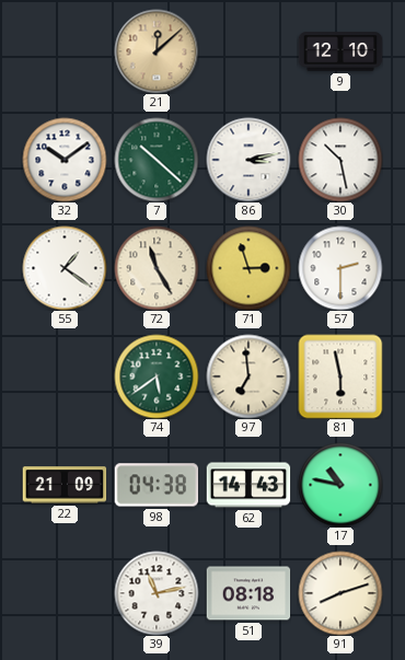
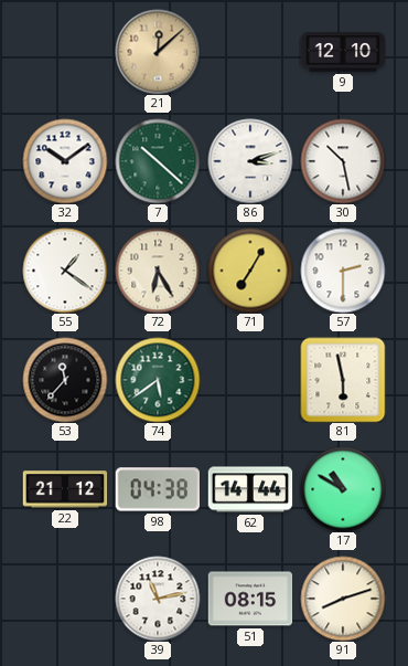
86: 3:13 -> 3:12 (250, 161)
72: 11:25 -> 6:25 (158, 271)
71: 2:57 -> 7:05 (250, 271)
53: none -> 11:37 (65, 380)
97: 6:59 -> none (248, 377)
22: 21:09 -> 21:12 (65, 489)
62: 14:43 -> 14:44 (250, 489)
17: 10:47 -> 10:50 (343, 489)
51: 08:18 -> 08:15 (250, 599)
